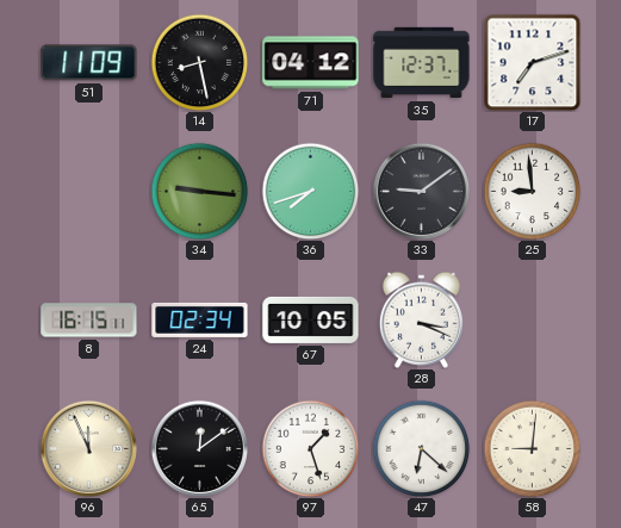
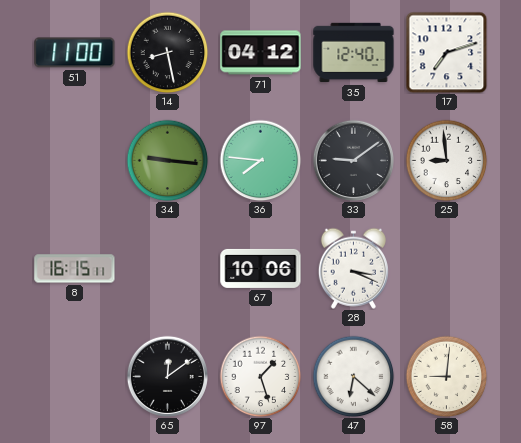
51: 11:09 -> 11:00 (75, 53)
35: 12:37 -> 12:40 (354, 53)
36: 7:42 -> 7:46 (260, 160)
24: 02:34 -> none (200, 319)
67: 10:05 -> 10:06 (261, 268)
96: 11:56 -> none (88, 448)
